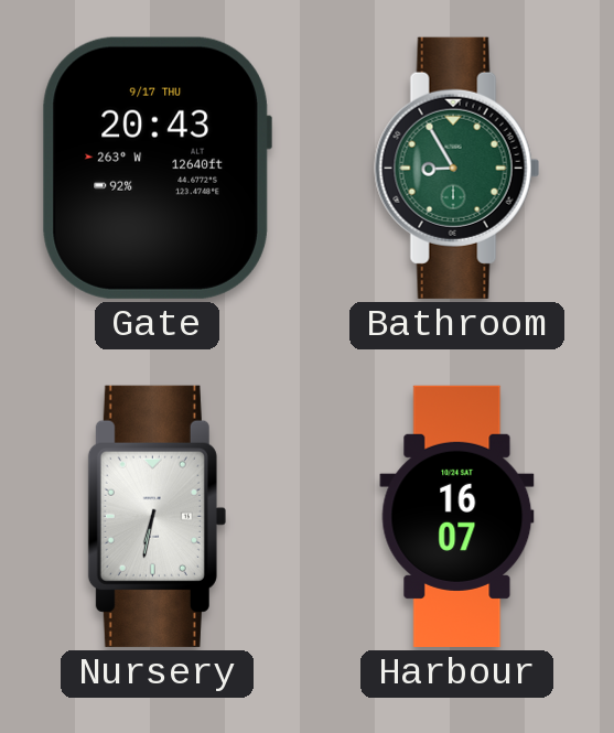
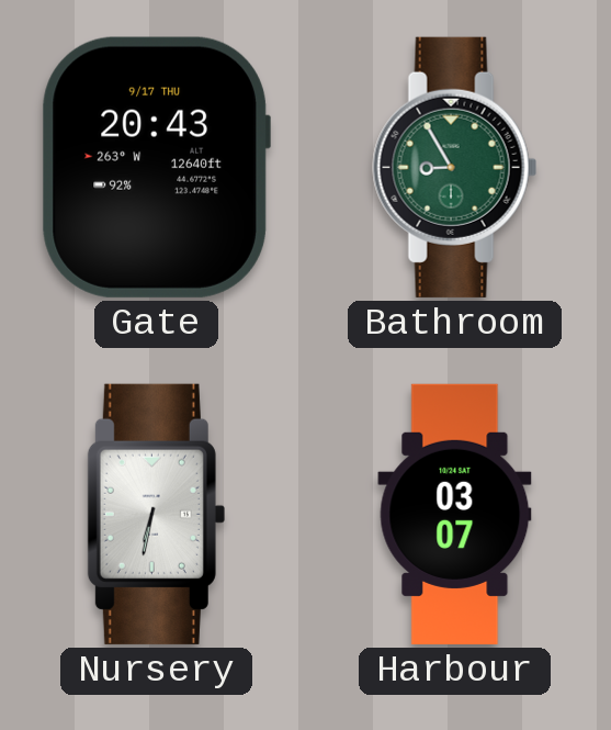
Harbour: 16:07 -> 03:07 (455, 514)
